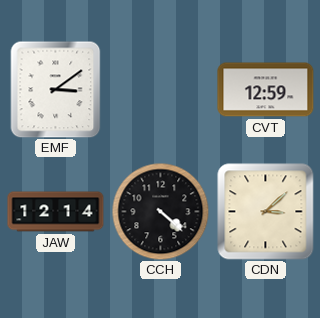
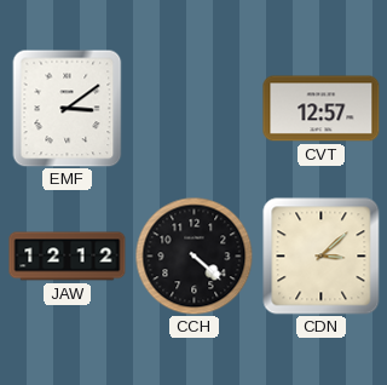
CVT: 12:59 -> 12:57 (322, 109)
JAW: 12:14 -> 12:12 (68, 257)
